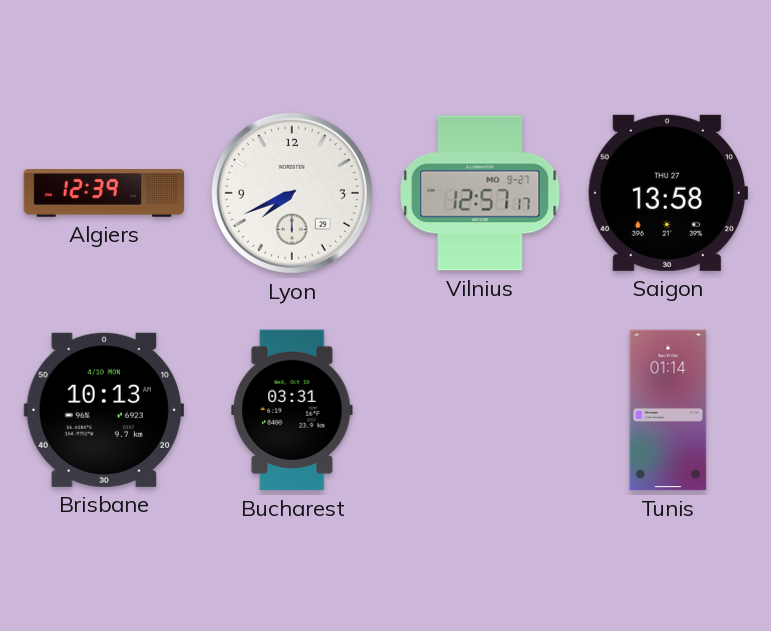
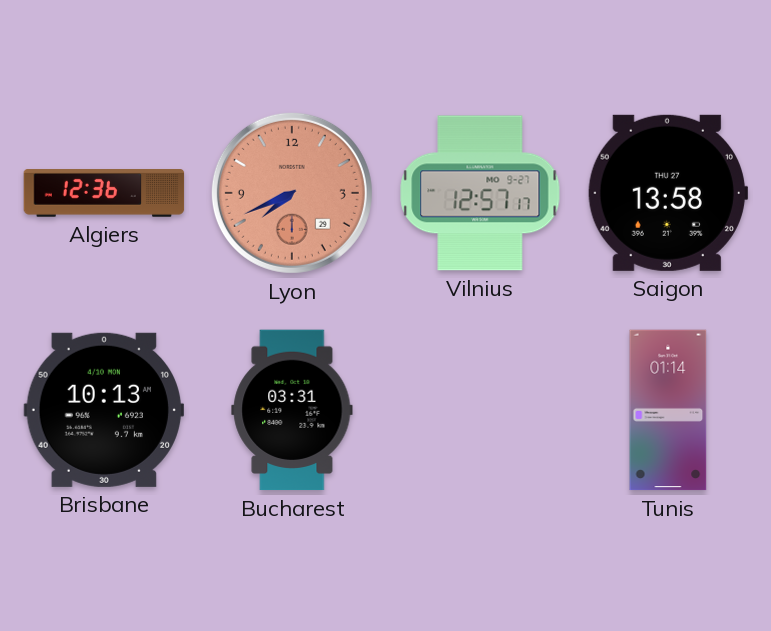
Algiers: 12:39 -> 12:36 (104, 194)
Lyon dial: white -> salmon (292, 193)
